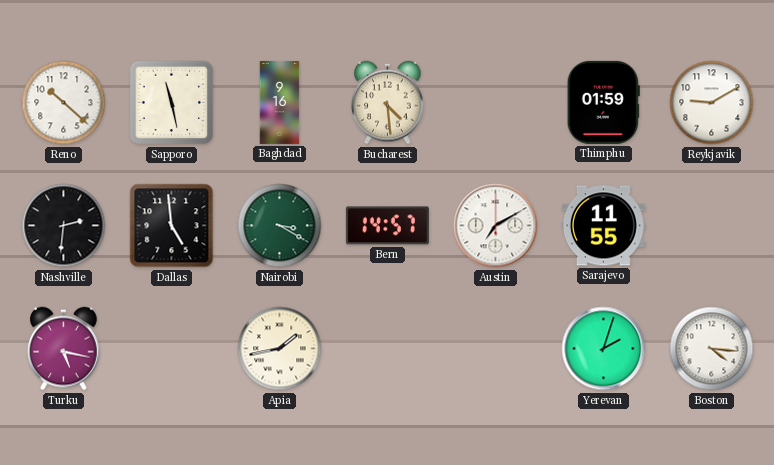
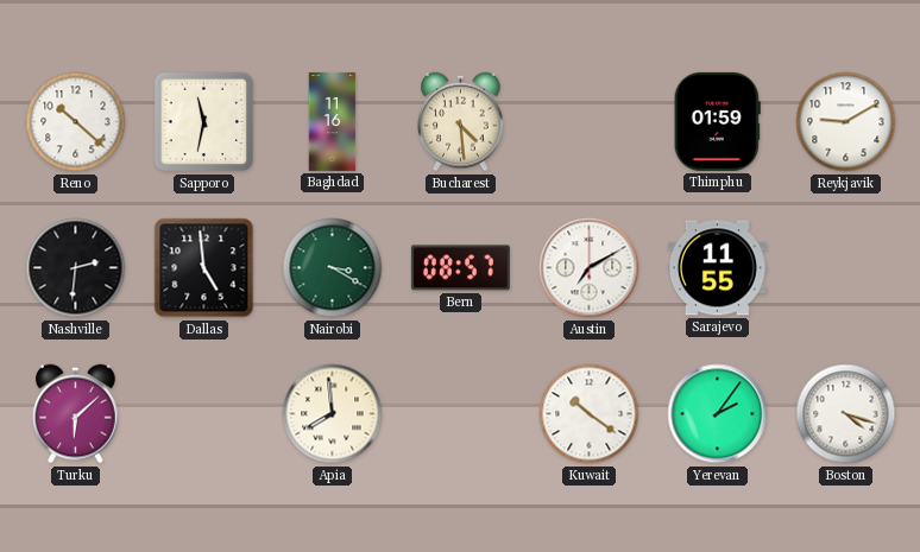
Sapporo: 11:28 -> 11:32 (204, 122)
Baghdad: 9:16 -> 11:16 (333, 121)
Bern: 14:57 -> 08:57 (460, 268)
Turku: 5:17 -> 6:08 (76, 414)
Apia: 1:43 -> 7:59 (333, 414)
Kuwait: none -> 10:21 (590, 414)
Yerevan: 2:03 -> 2:06 (718, 414)
Boston: 4:16 -> 4:18 (846, 414)
